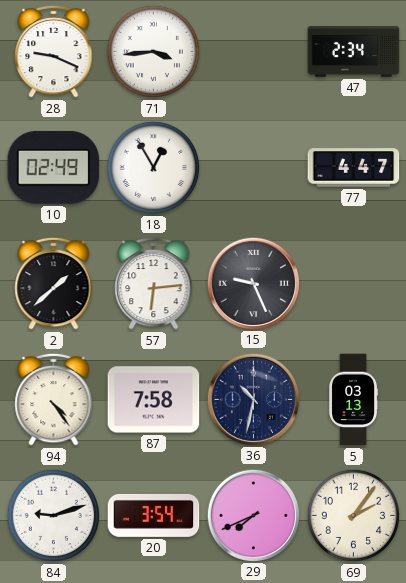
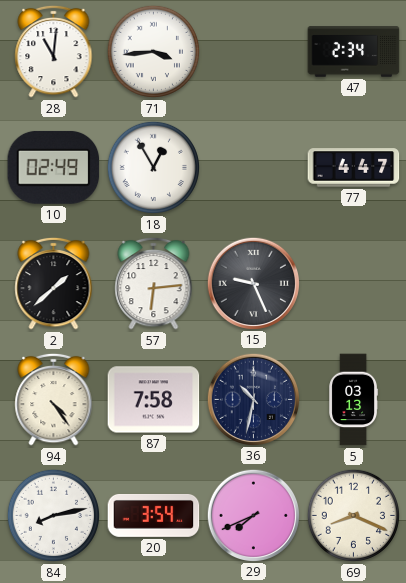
28: 9:19 -> 11:01 (54, 51)
84: 9:12 -> 8:13 (53, 515)
69: 2:06 -> 8:19 (353, 515)
